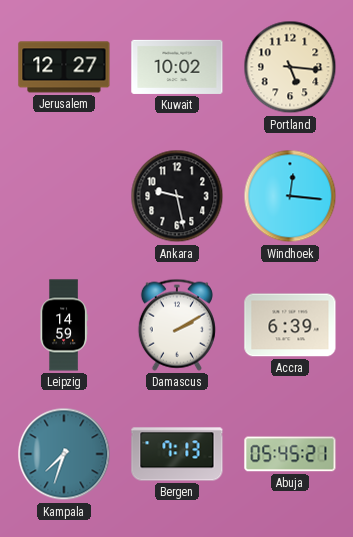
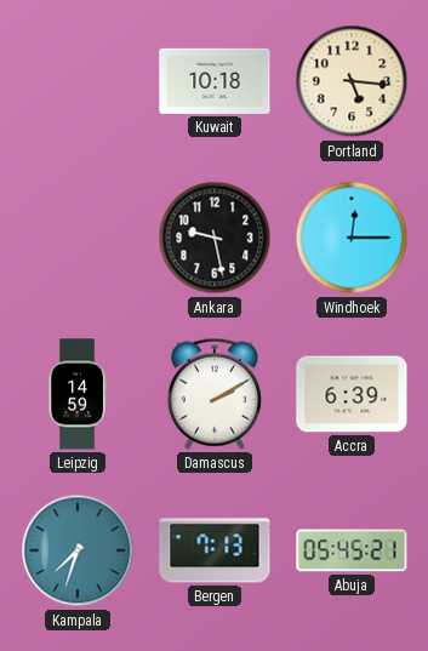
Jerusalem: 12:27 -> none (64, 67)
Kuwait: 10:02 -> 10:18 (215, 81)
Windhoek: 12:16 -> 12:15 (352, 238)
